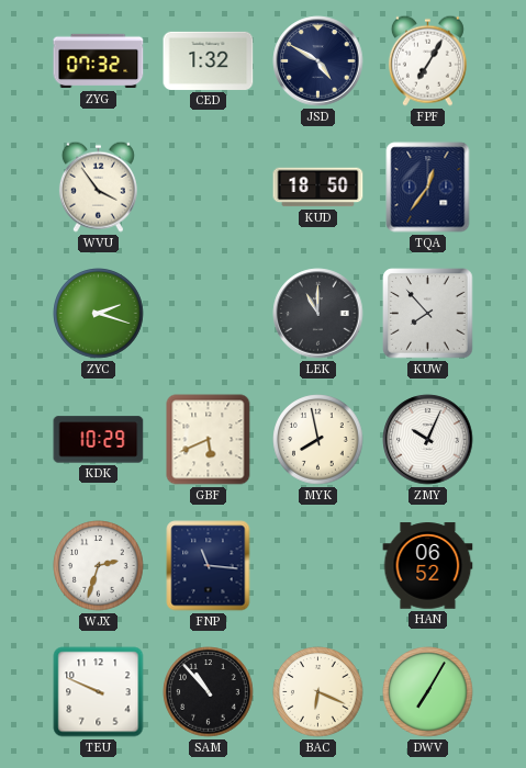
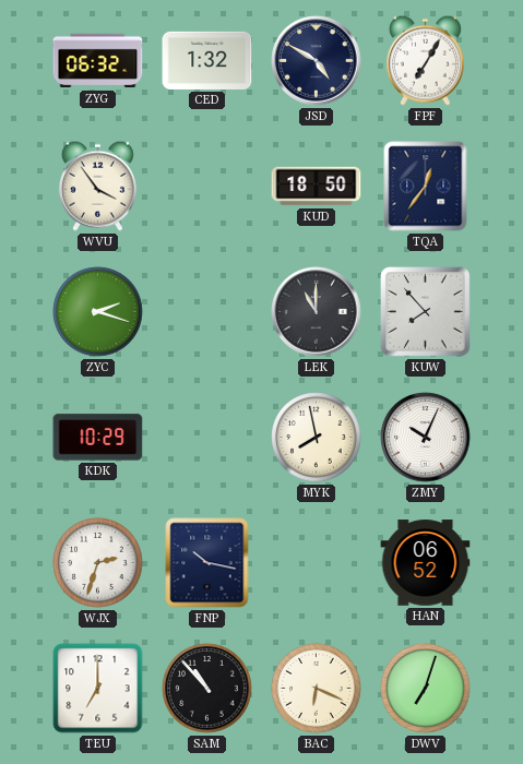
ZYG: 07:32 -> 06:32 (98, 61)
GBF: 5:41 -> none (209, 440)
FNP: 11:16 -> 10:17 (207, 563)
TEU: 9:49 -> 7:00 (98, 689)
DWV: 7:05 -> 7:03 (426, 689)
